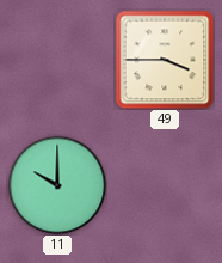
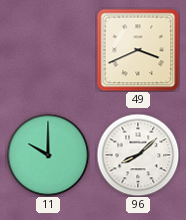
49: 3:45 -> 3:41 (138, 50)
96: none -> 8:08 (138, 155)
